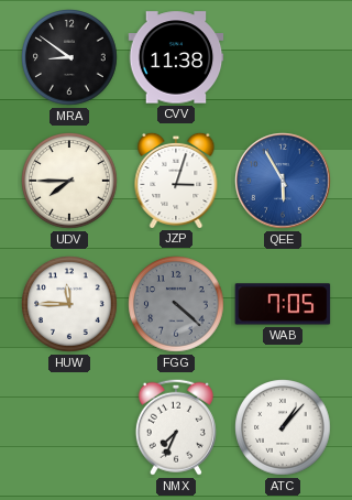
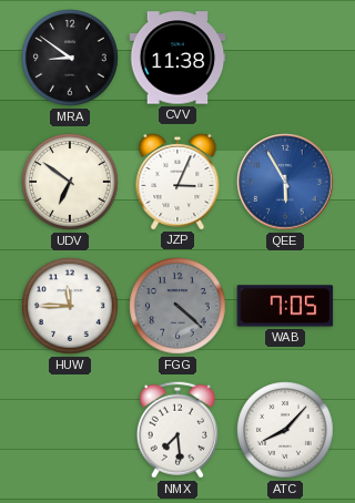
UDV: 7:45 -> 6:51 (70, 182)
JZP: 3:03 -> 3:04 (177, 181)
NMX: 7:34 -> 7:29 (177, 430)
ATC: 1:07 -> 8:07 (285, 430)
